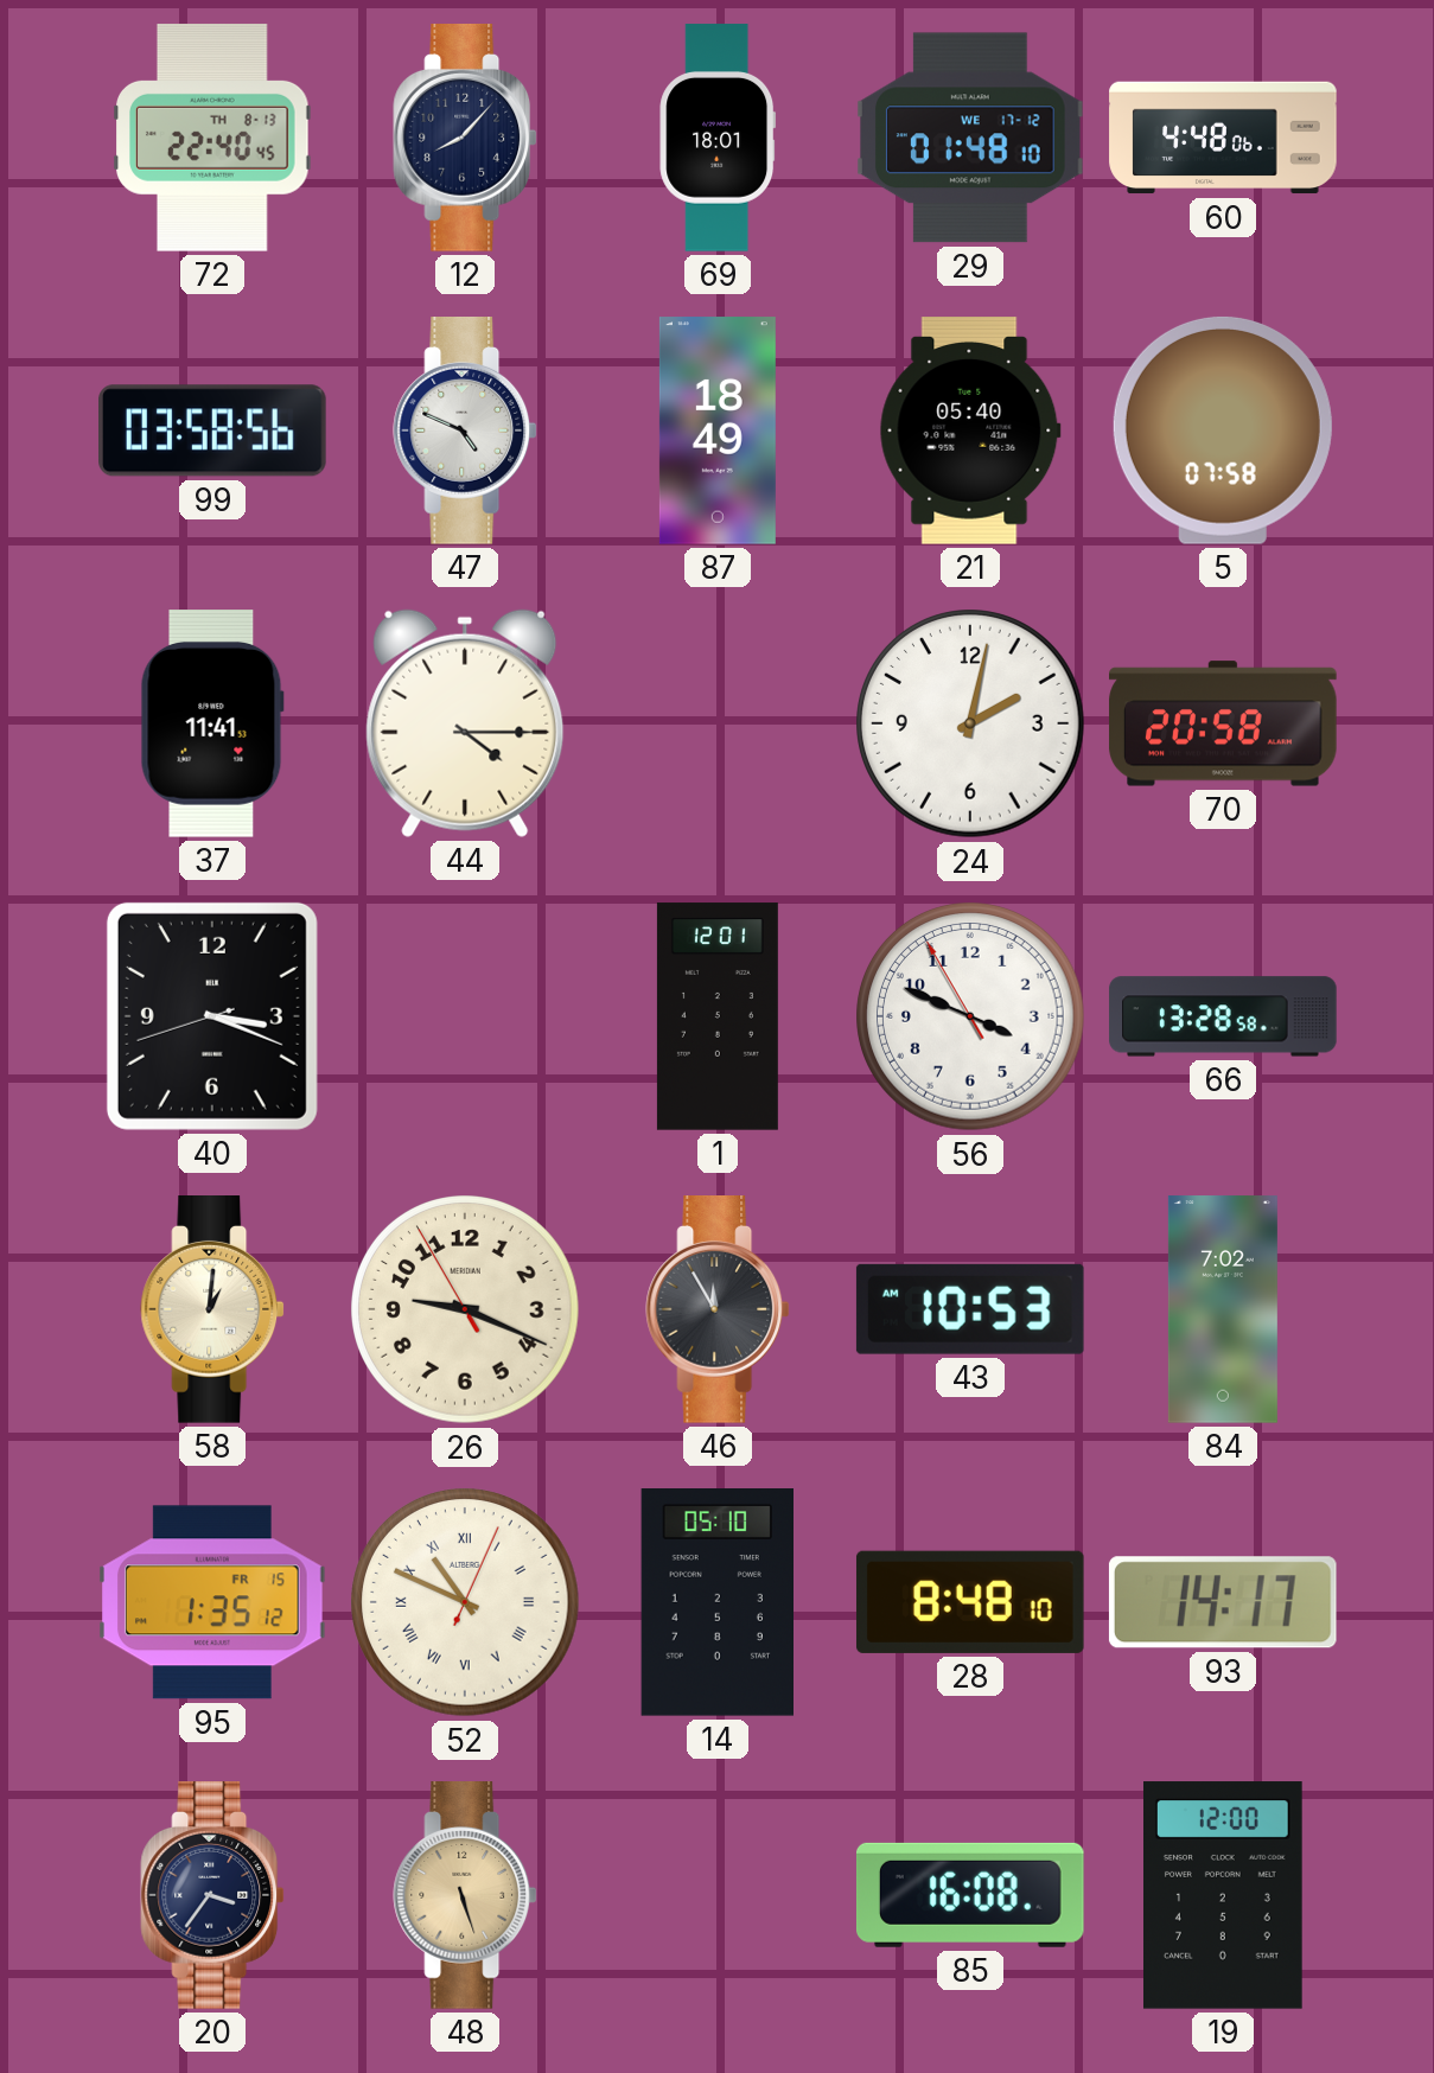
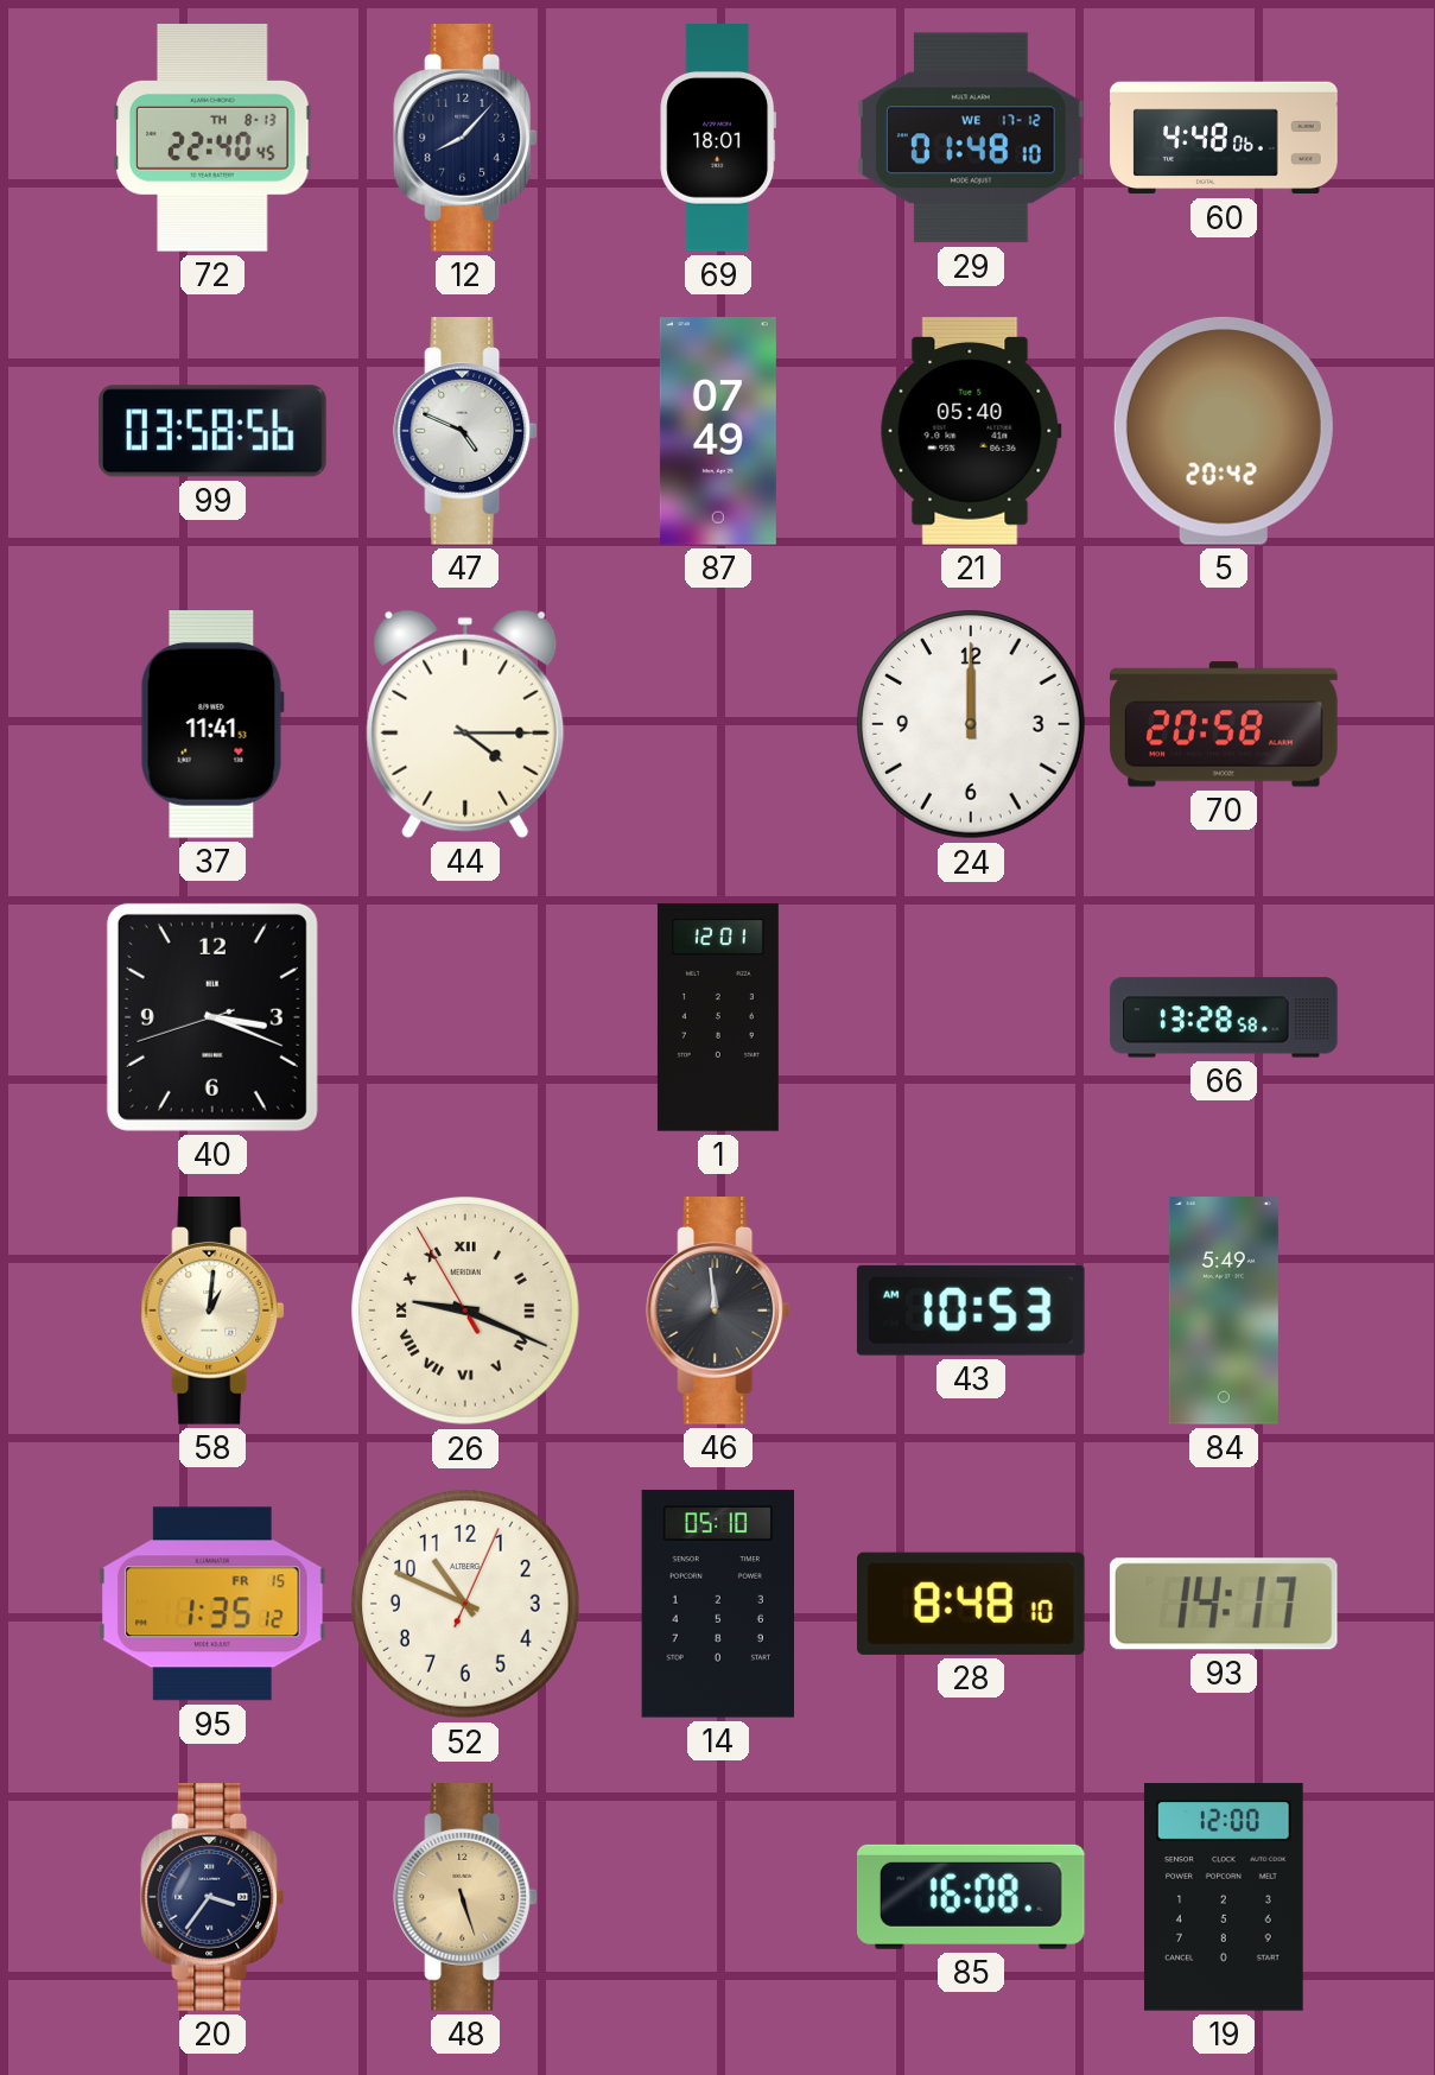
87: 18:49 -> 07:49 (718, 431)
5: 07:58 -> 20:42 (1224, 431)
24: 2:02 -> 12:00 (971, 724)
56: 3:48 -> none (970, 1016)
26 numerals: Arabic -> Roman (465, 1311)
46: 11:55 -> 11:59 (718, 1312)
84: 7:02 -> 5:49 (1224, 1311)
52 numerals: Roman -> Arabic (465, 1604)
